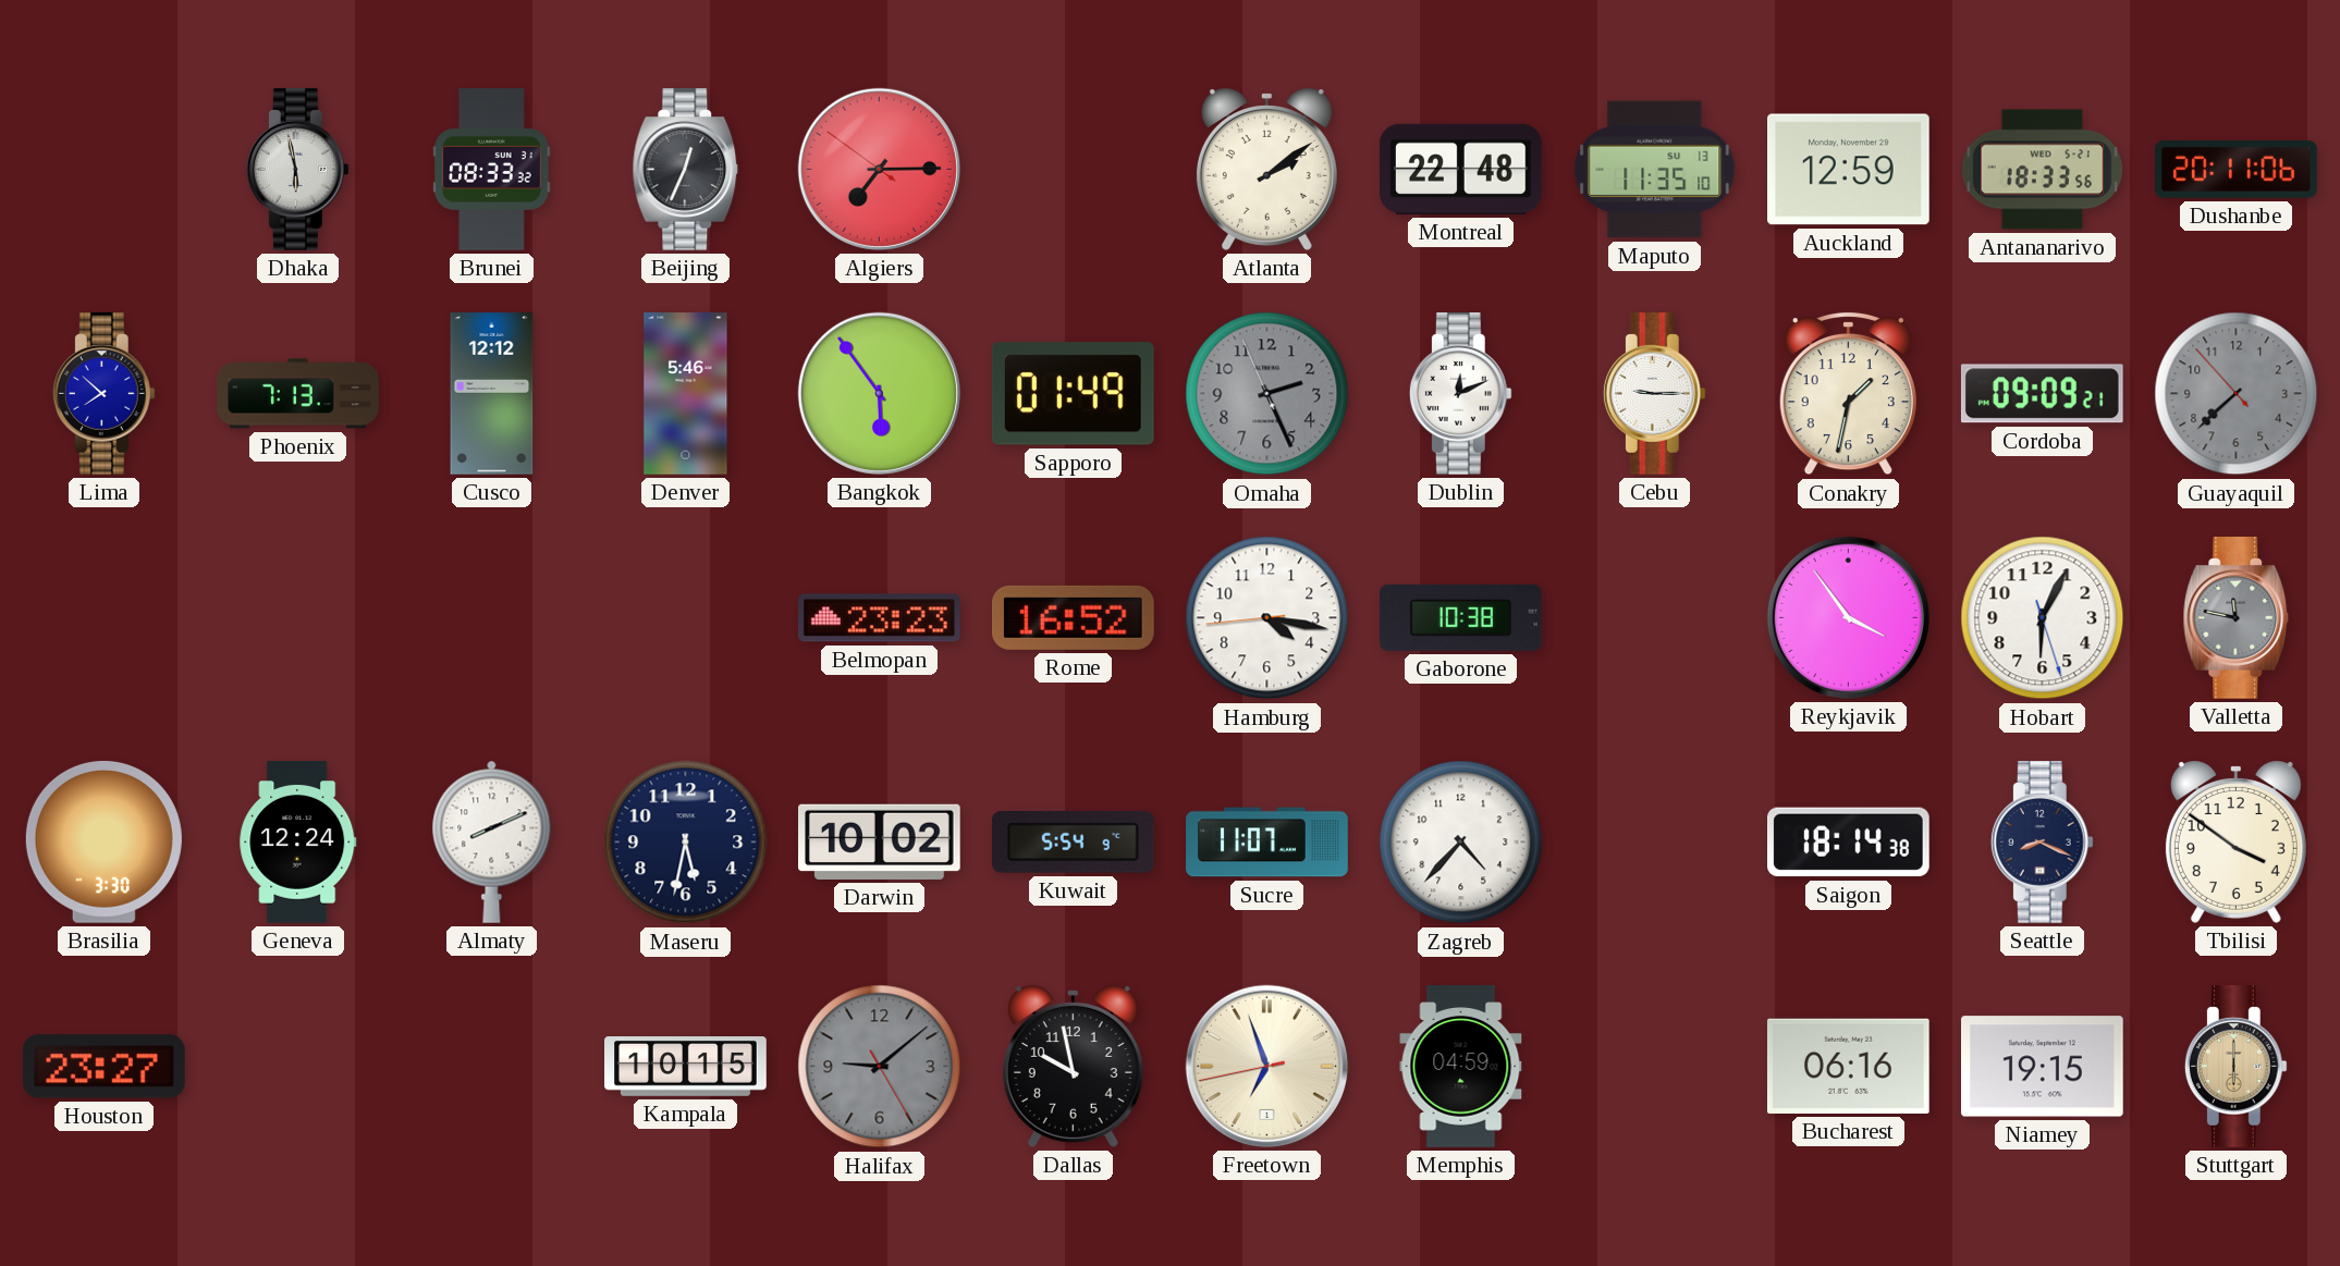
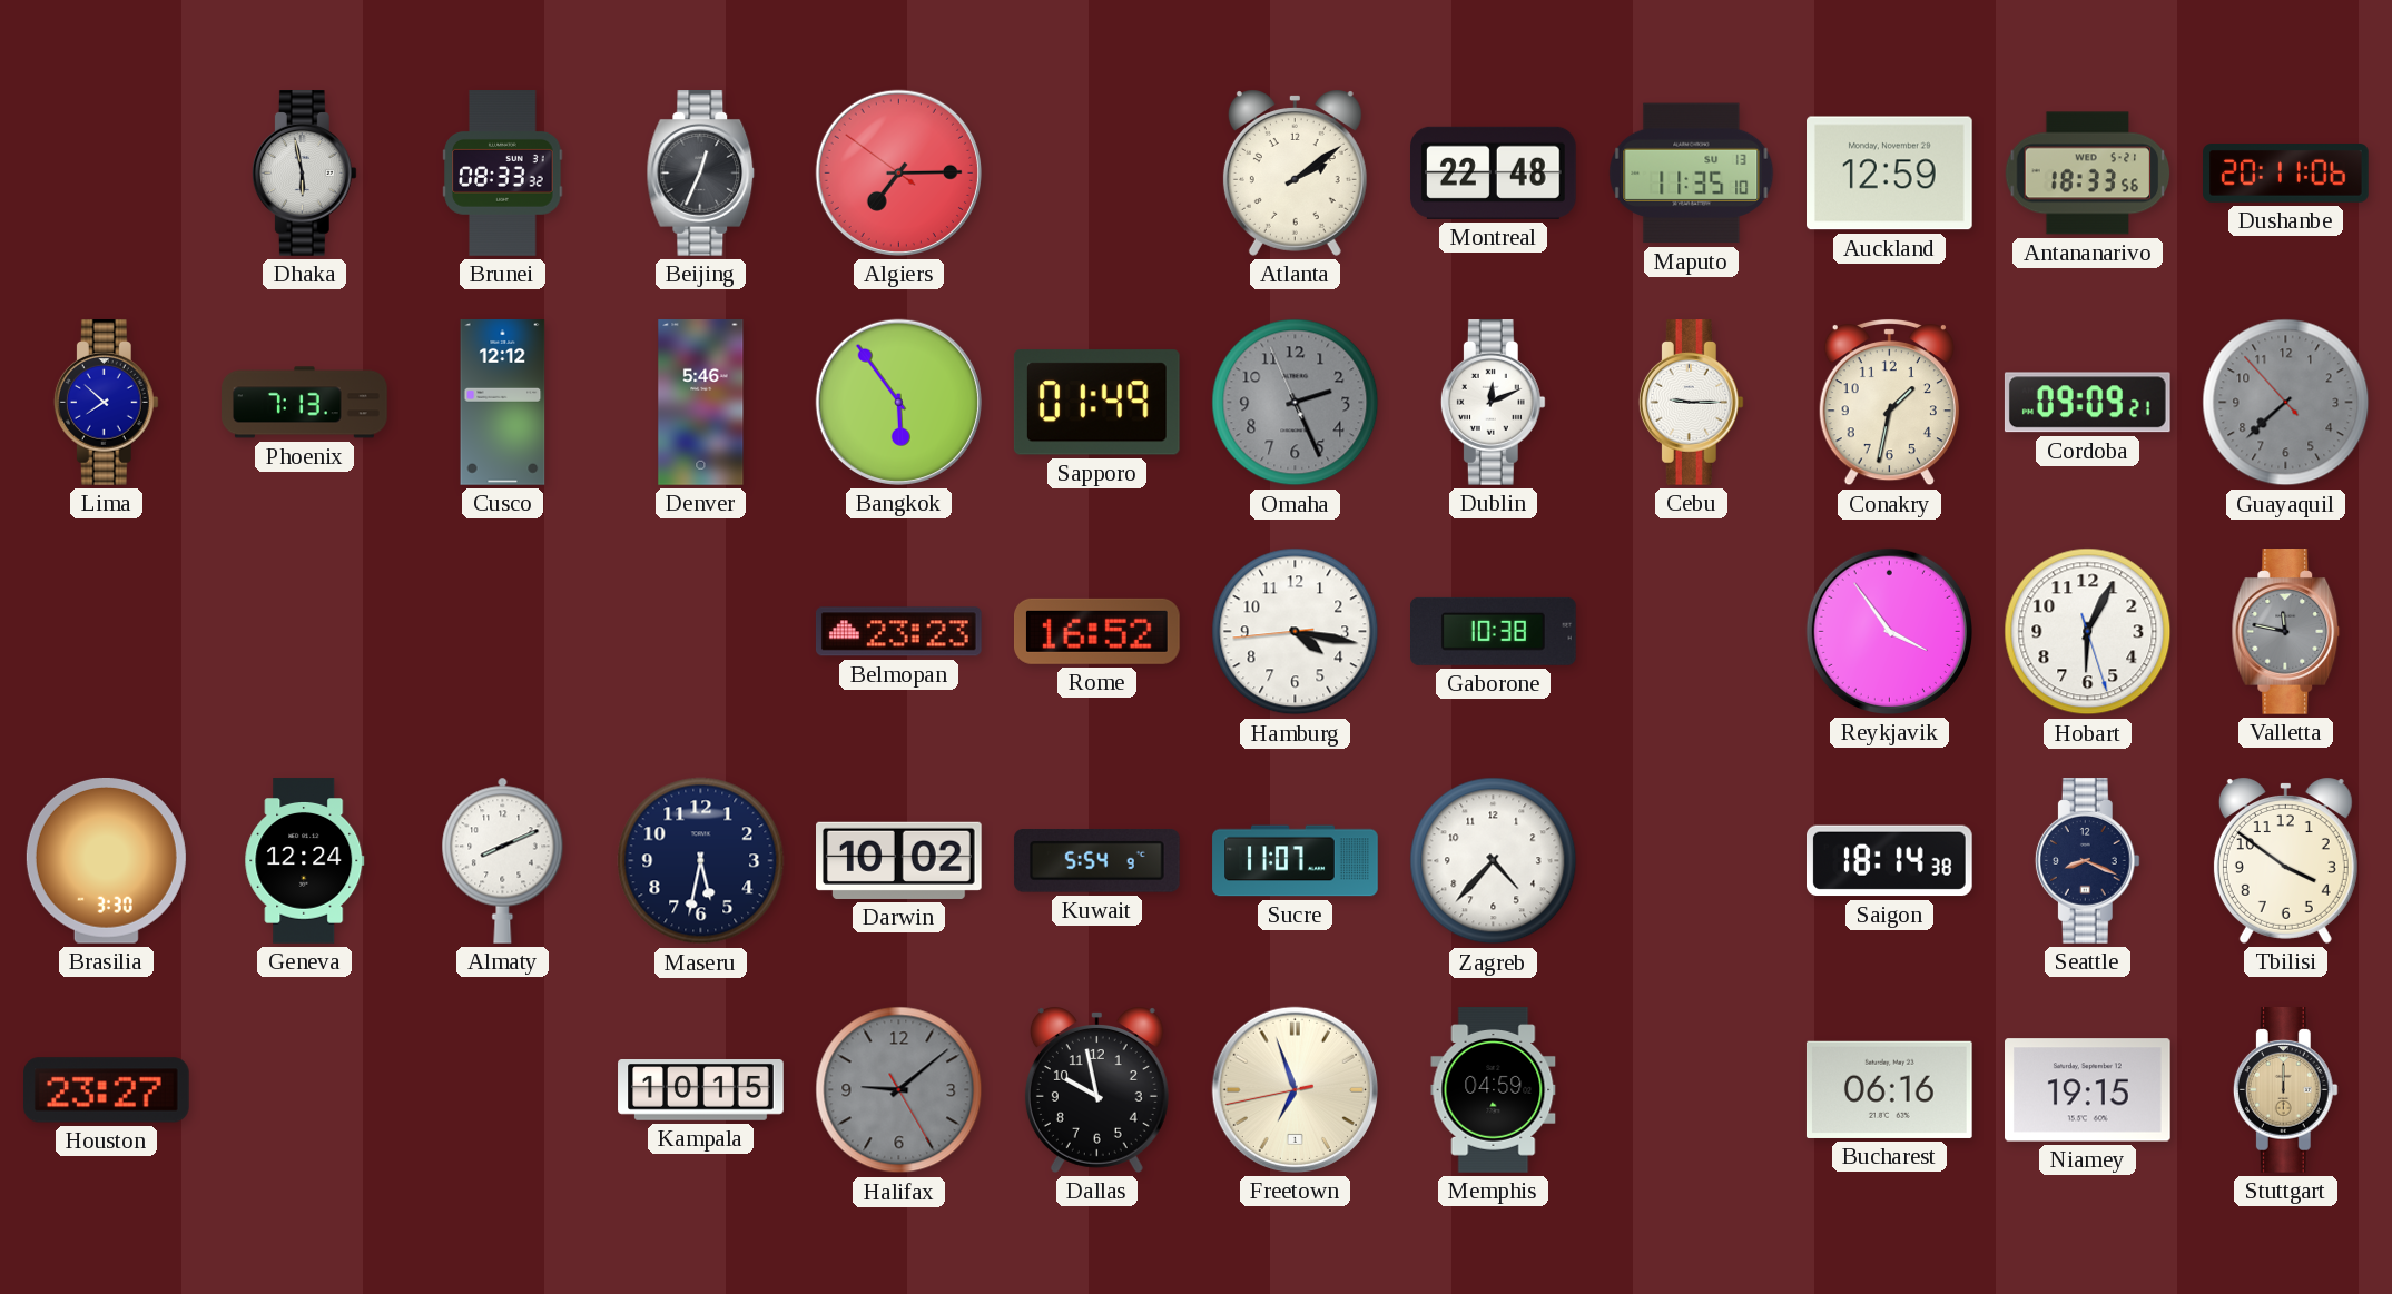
Stuttgart: 6:00 -> 12:00 (2285, 1090)
